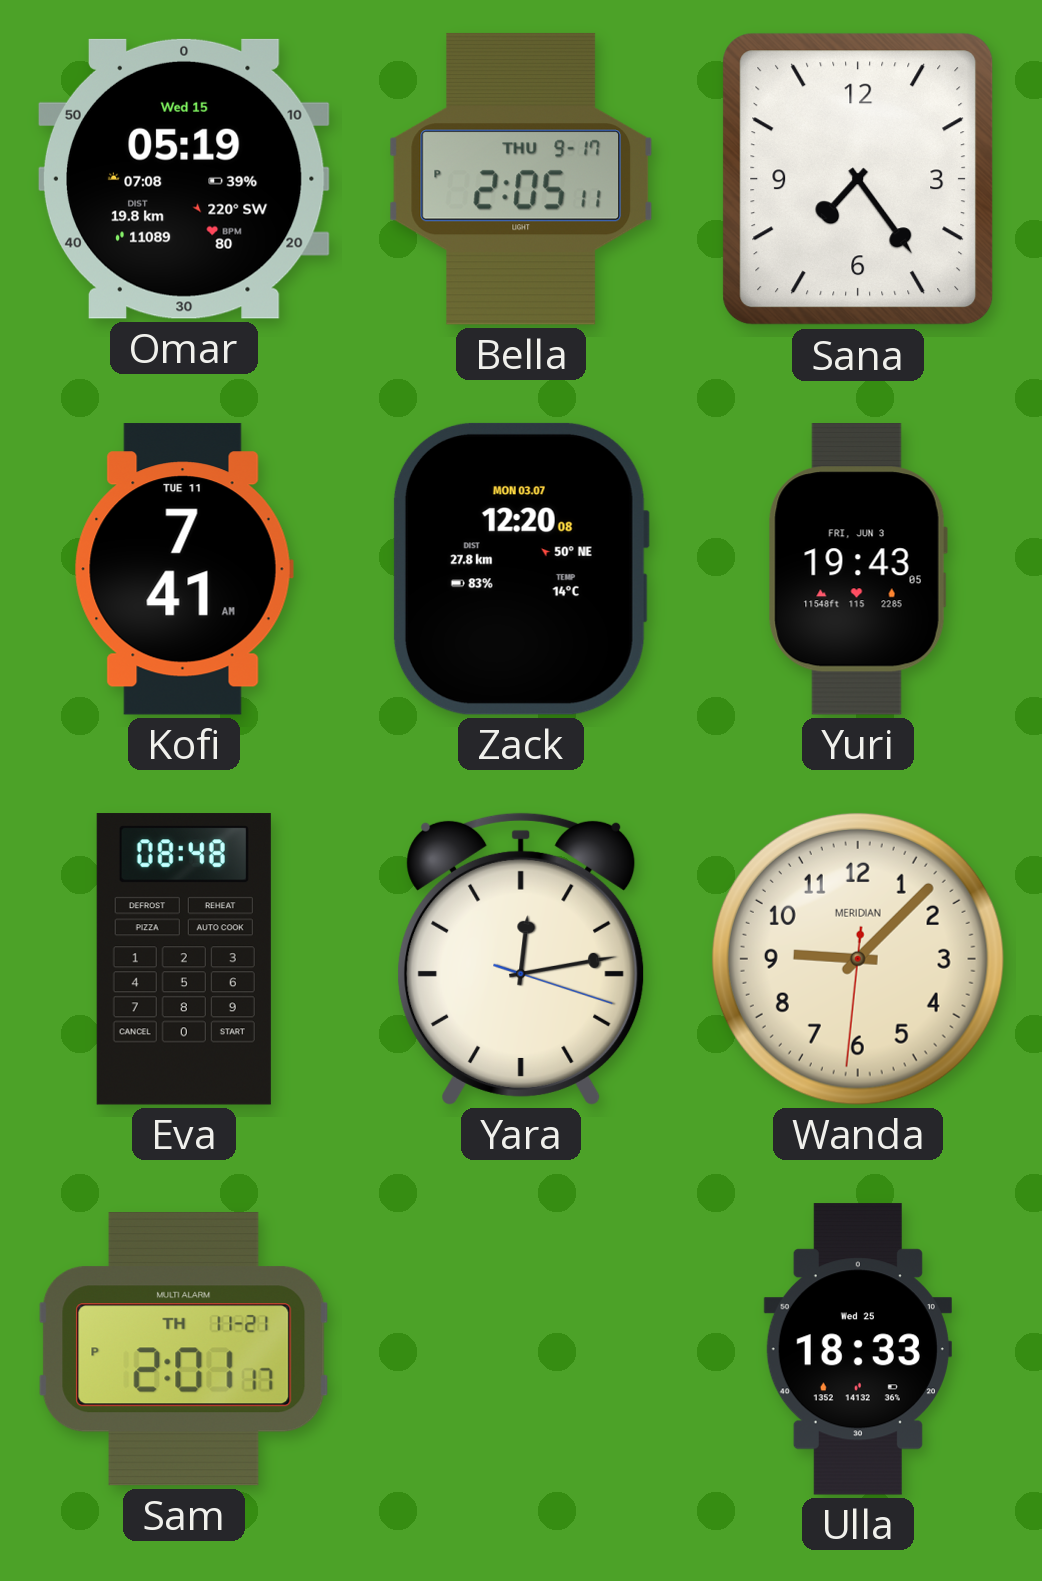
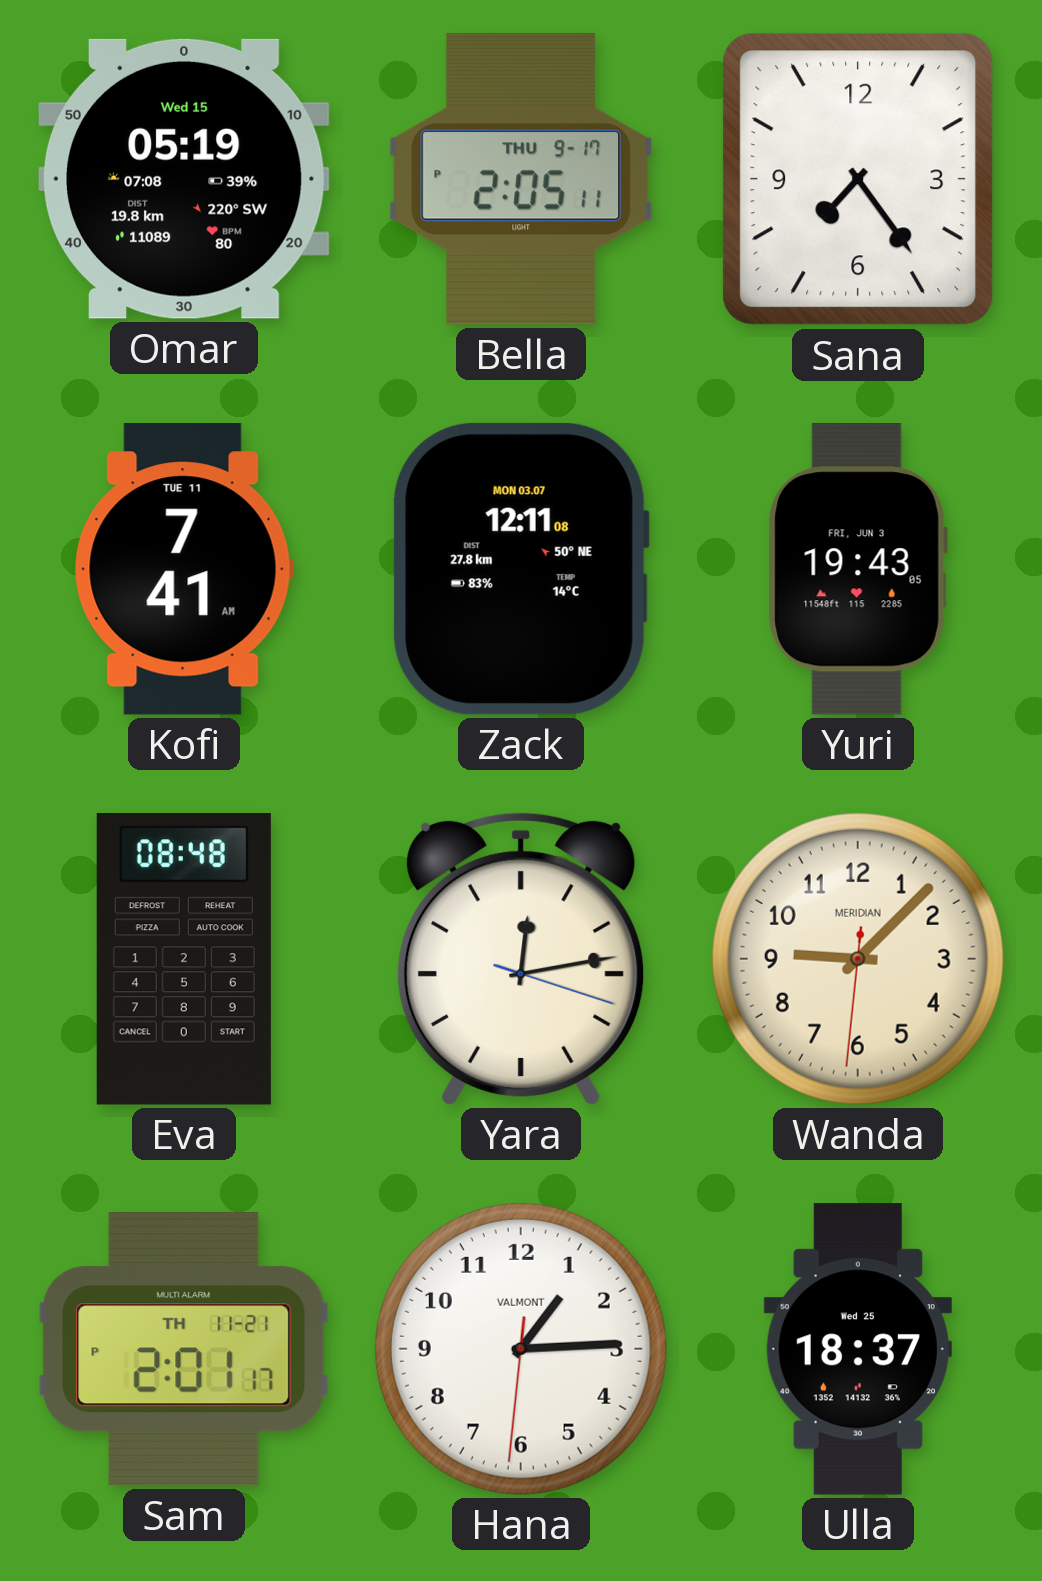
Zack: 12:20 -> 12:11 (520, 569)
Hana: none -> 1:14 (521, 1349)
Ulla: 18:33 -> 18:37 (858, 1349)
